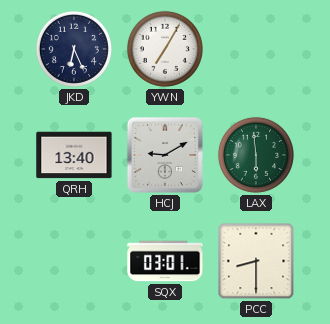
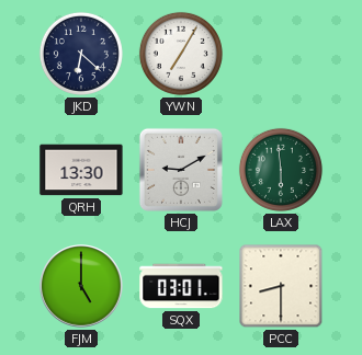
JKD: 6:26 -> 6:22 (81, 54)
QRH: 13:40 -> 13:30 (81, 170)
FJM: none -> 5:00 (81, 286)
